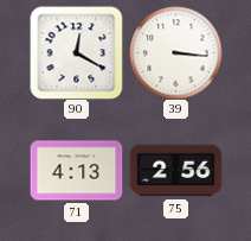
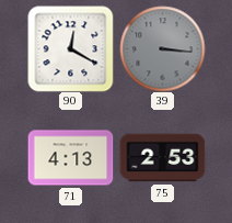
39 dial: white -> grey (162, 48)
75: 2:56 -> 2:53 (162, 158)
